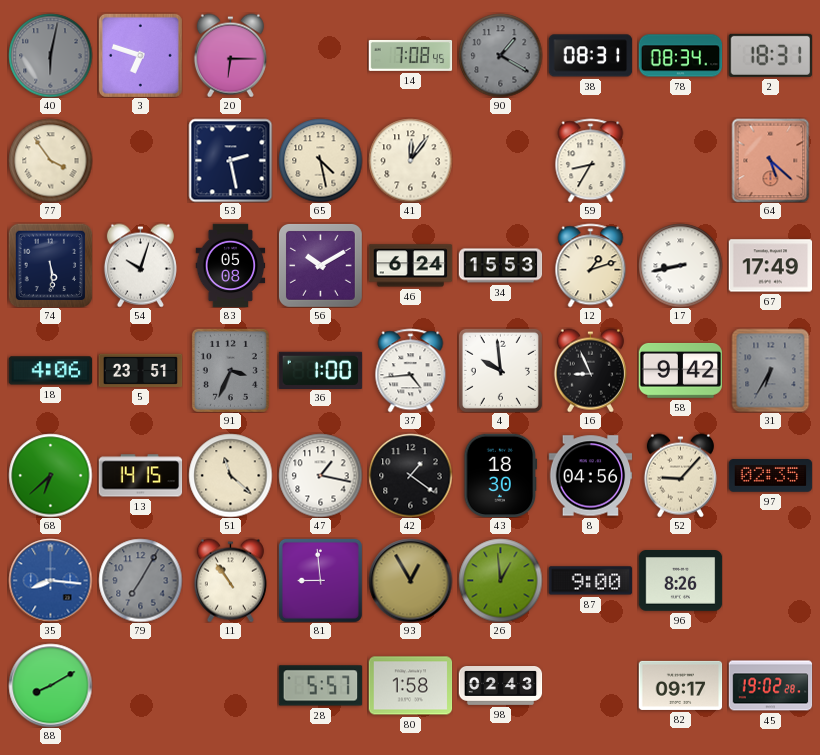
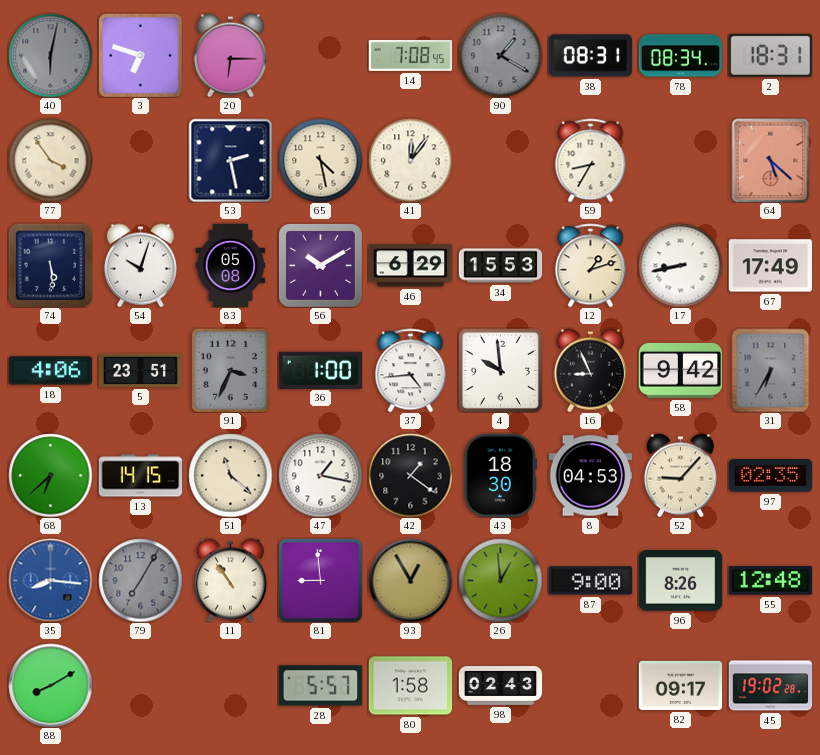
46: 6:24 -> 6:29 (410, 266)
8: 04:56 -> 04:53 (590, 476)
55: none -> 12:48 (770, 581)
